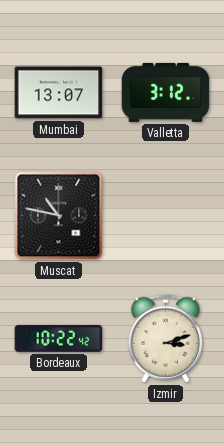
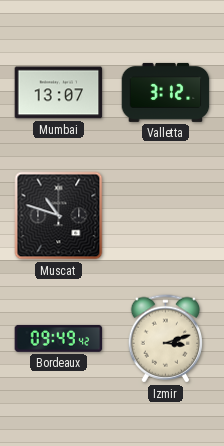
Muscat: 10:47 -> 10:48 (59, 216)
Bordeaux: 10:22 -> 09:49 (59, 338)
